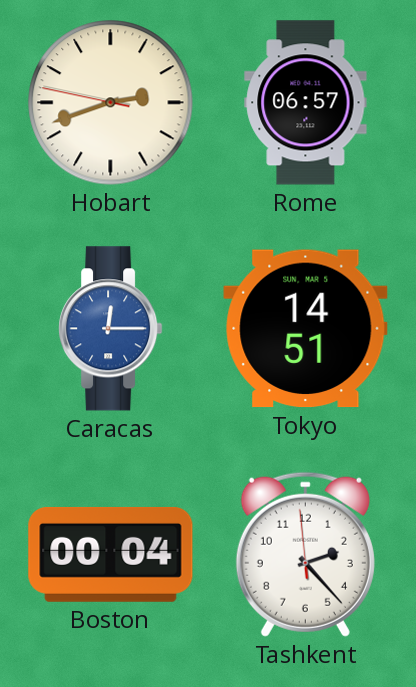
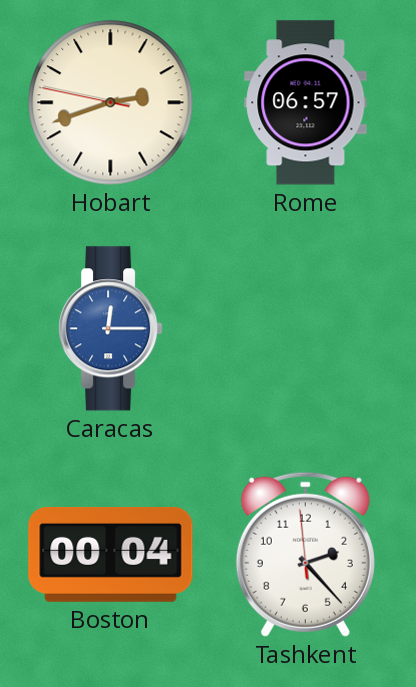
Tokyo: 14:51 -> none (306, 329)
